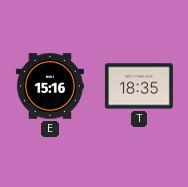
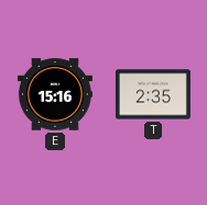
T: 18:35 -> 2:35 (153, 94)
